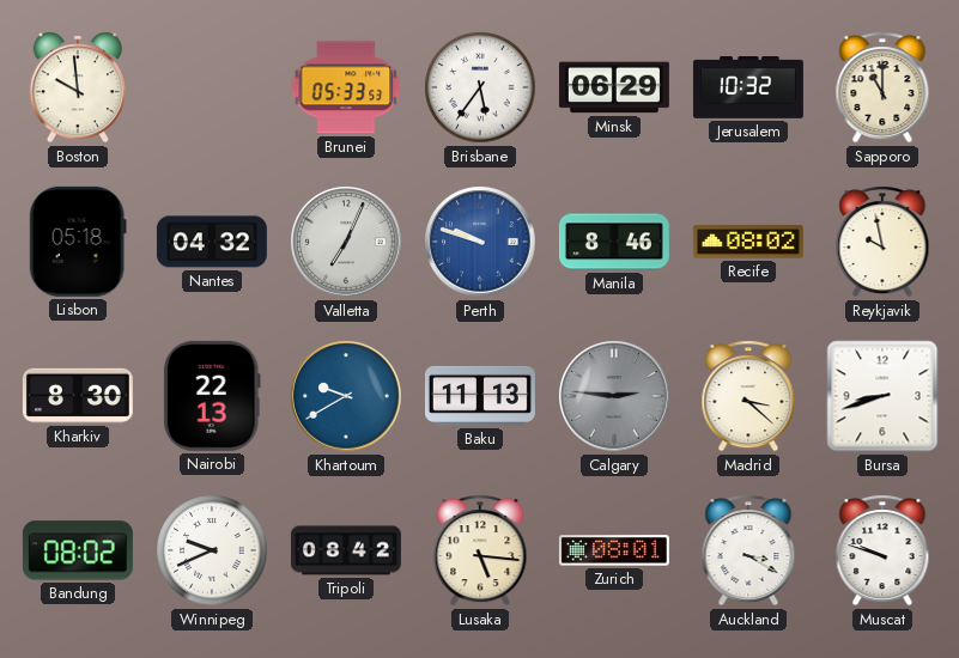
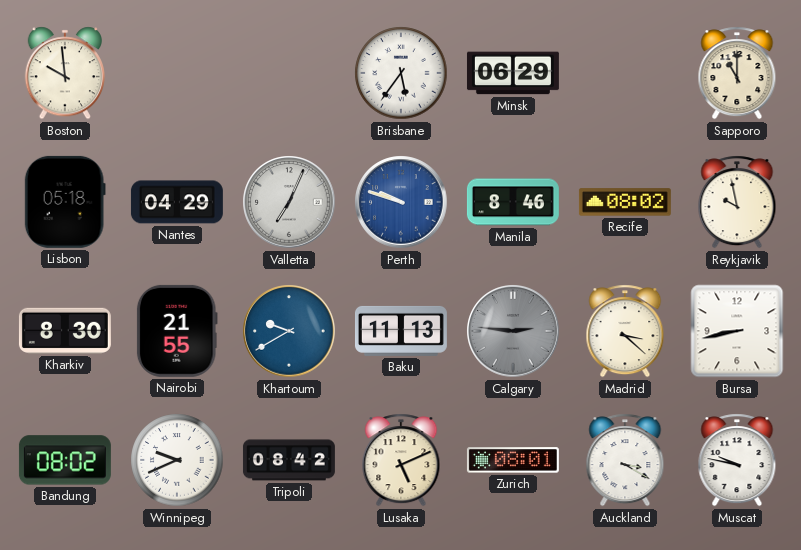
Brunei: 05:33 -> none (346, 87)
Jerusalem: 10:32 -> none (748, 89)
Nantes: 04:32 -> 04:29 (177, 202)
Nairobi: 22:13 -> 21:55 (177, 331)
Bursa: 8:42 -> 8:43 (737, 331)
Lusaka: 5:16 -> 5:11 (401, 460)
Muscat: 9:48 -> 9:47 (737, 460)
